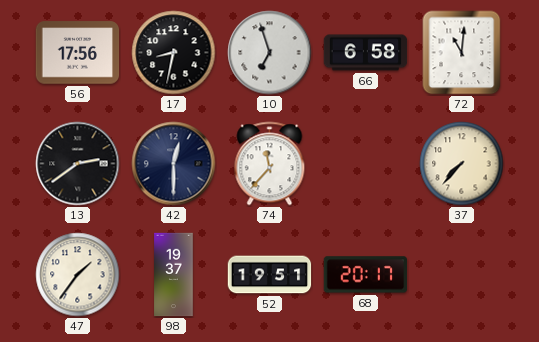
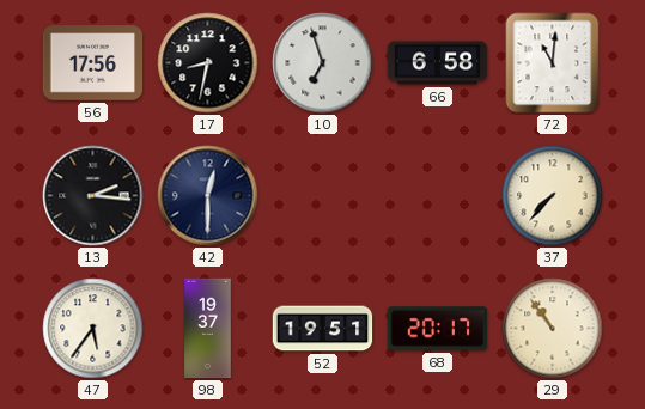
13: 2:39 -> 2:16 (93, 196)
74: 11:37 -> none (270, 164)
47: 1:36 -> 5:36 (93, 329)
29: none -> 10:54 (553, 329)
